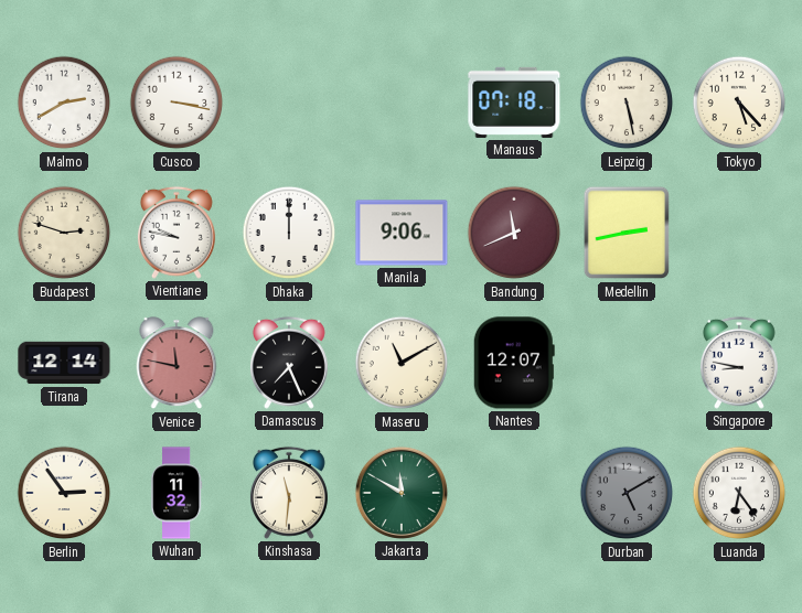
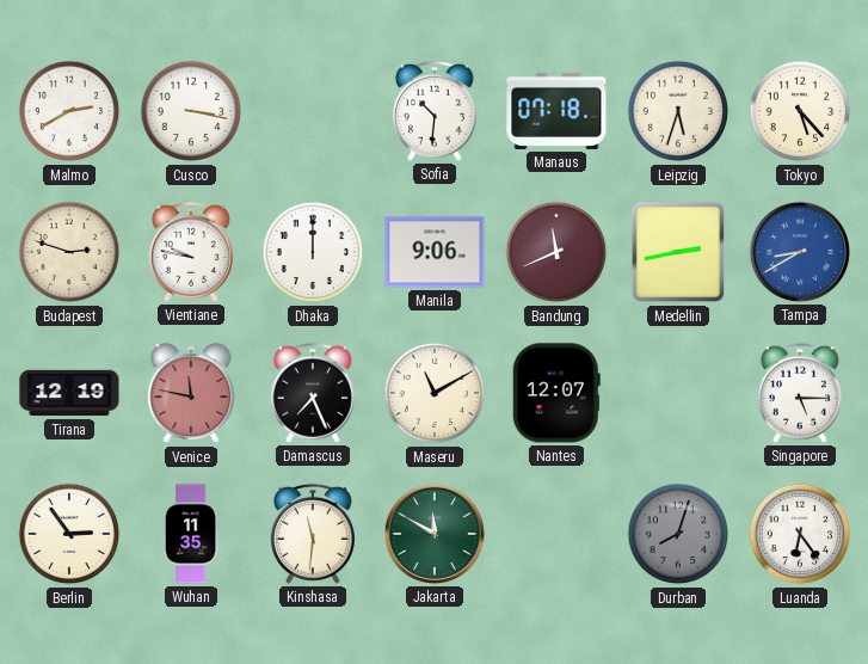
Sofia: none -> 10:31 (435, 111)
Leipzig: 5:28 -> 5:33 (678, 111)
Tampa: none -> 8:40 (800, 252)
Tirana: 12:14 -> 12:19 (69, 393)
Singapore: 8:47 -> 5:15 (800, 393)
Wuhan: 11:32 -> 11:35 (192, 534)
Durban: 5:10 -> 8:03 (678, 534)
